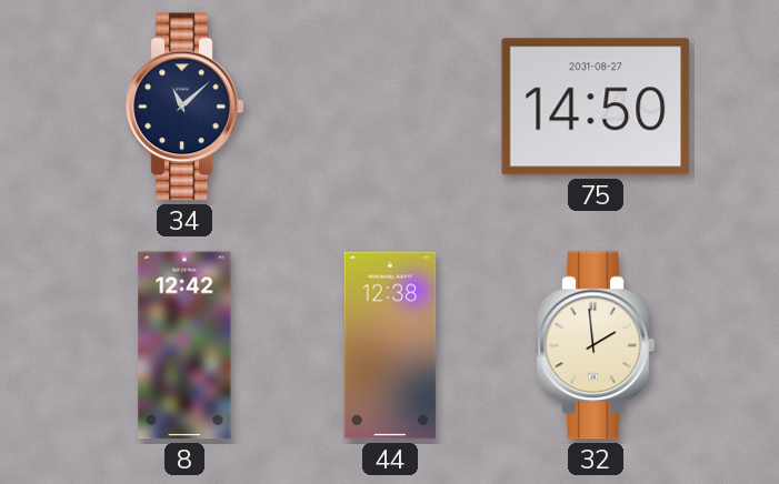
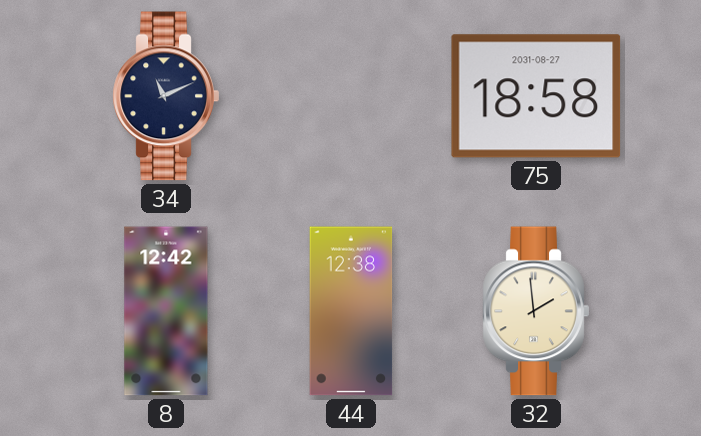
34: 11:08 -> 11:11 (166, 96)
75: 14:50 -> 18:58 (536, 96)
